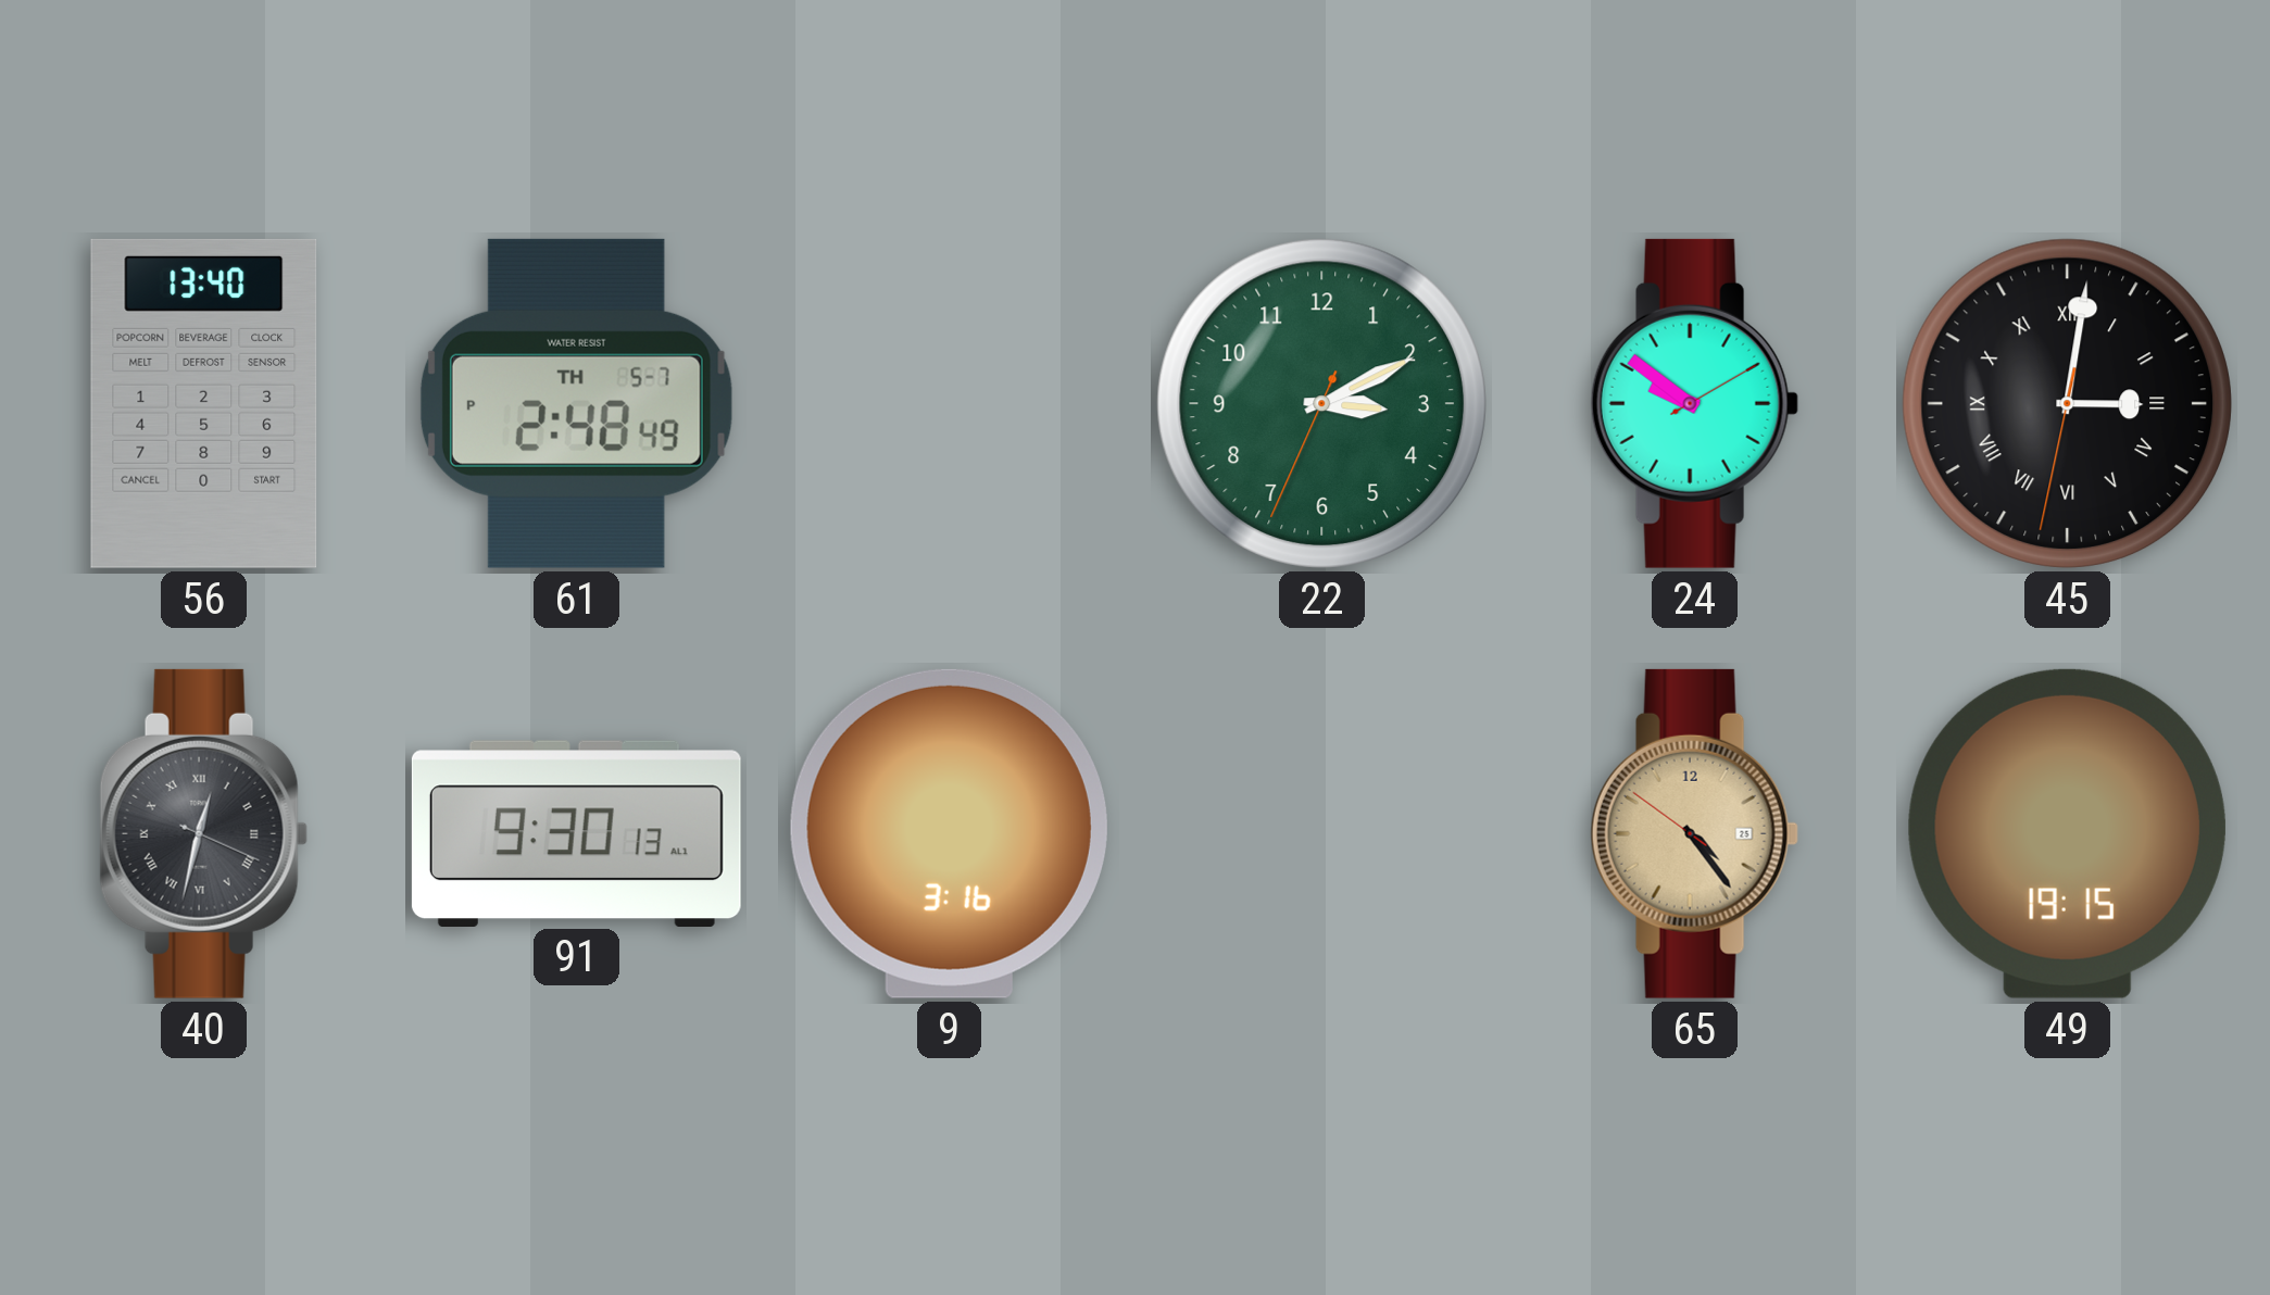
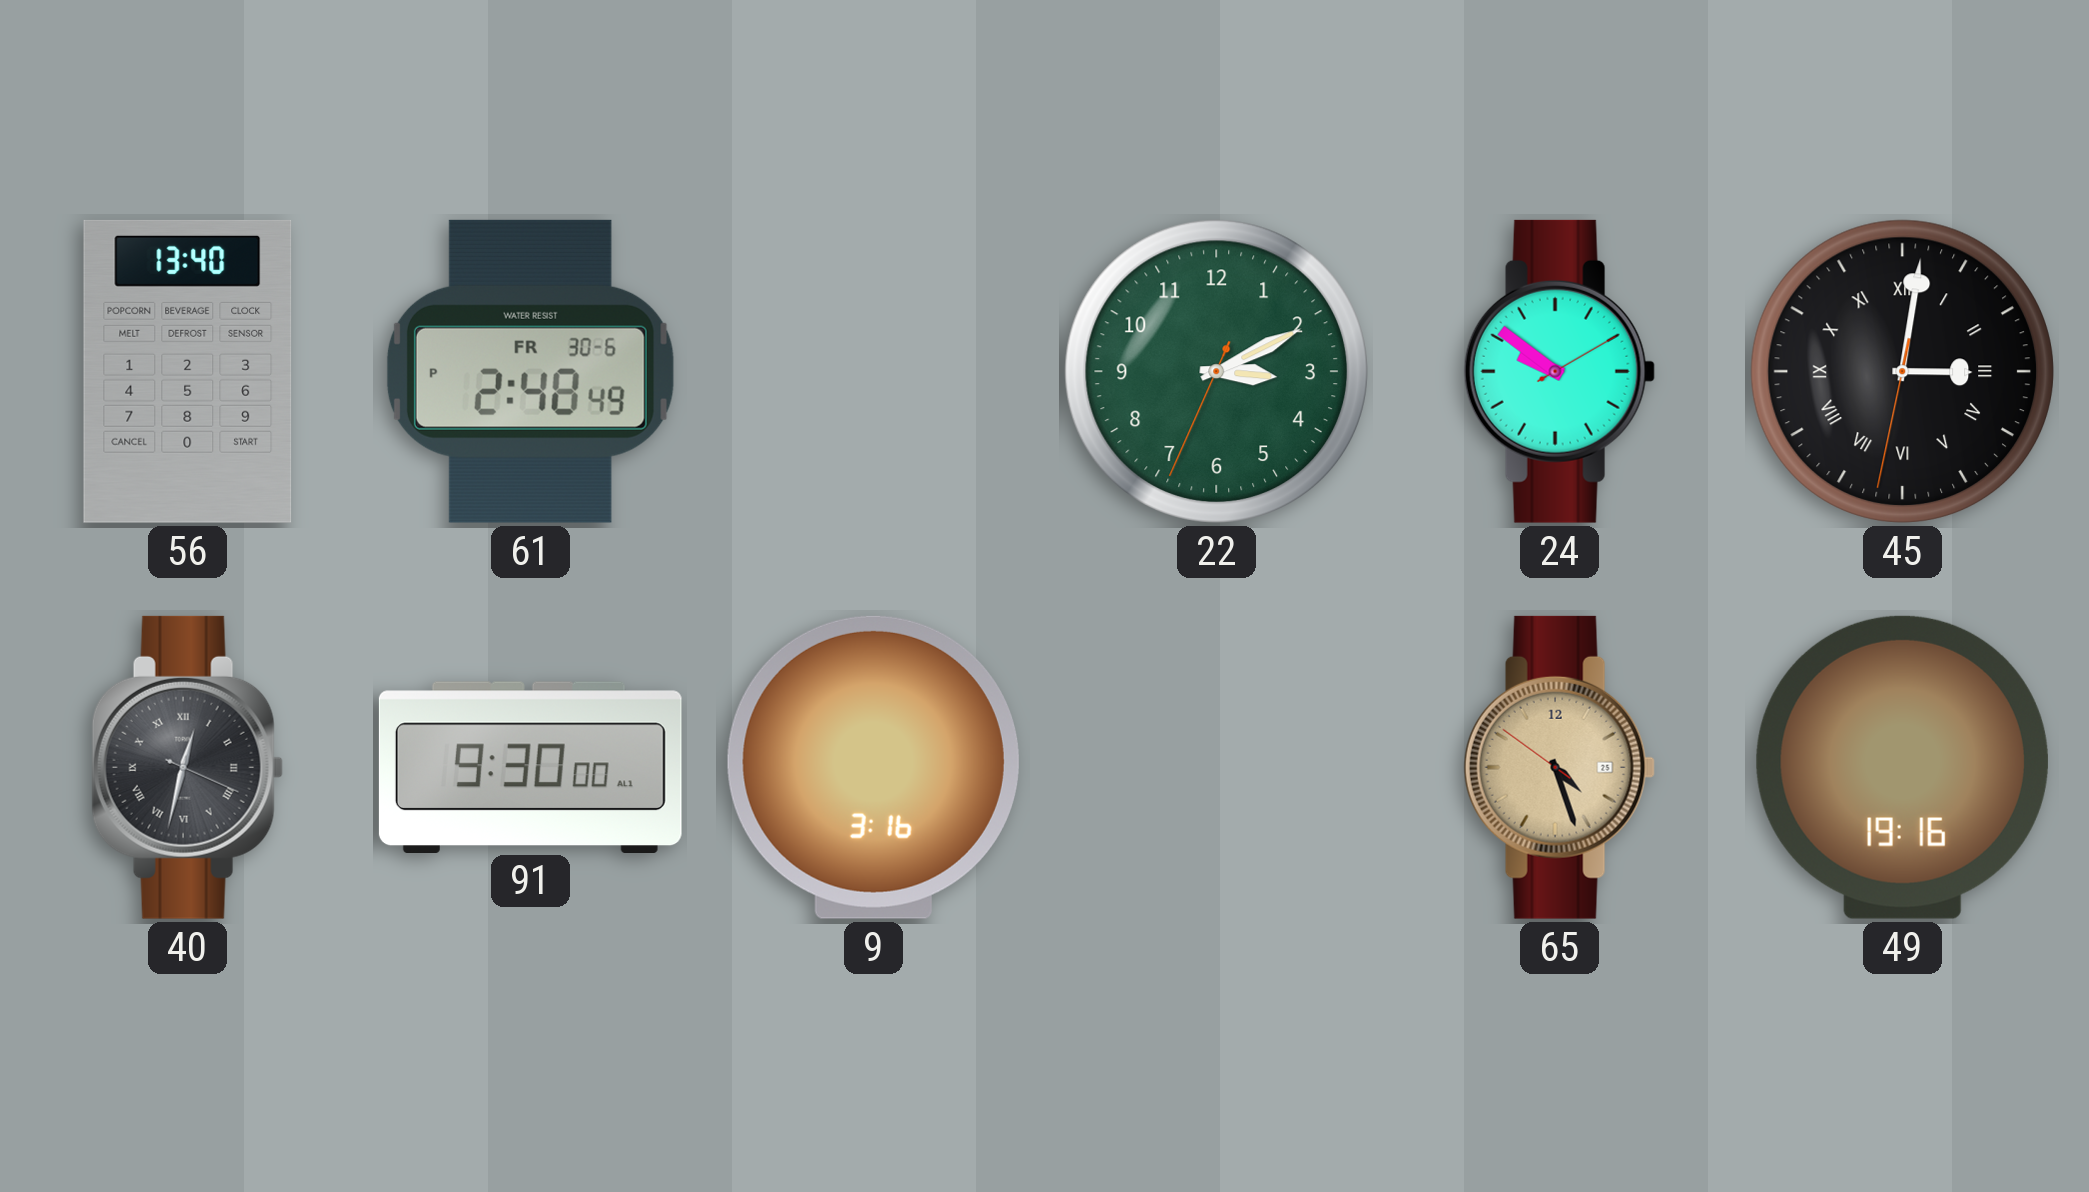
61 date: TH 5-7 -> FR 30-6 (530, 371)
91: 9:30:13 -> 9:30:00 (530, 767)
65: 4:23 -> 4:26 (1559, 767)
49: 19:15 -> 19:16 (1902, 767)
